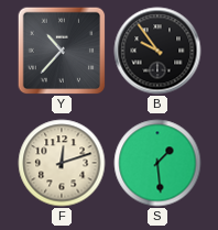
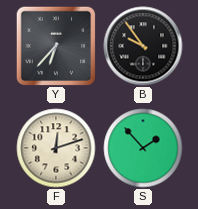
Y: 10:37 -> 6:37 (56, 46)
S: 1:29 -> 1:53 (143, 148)
